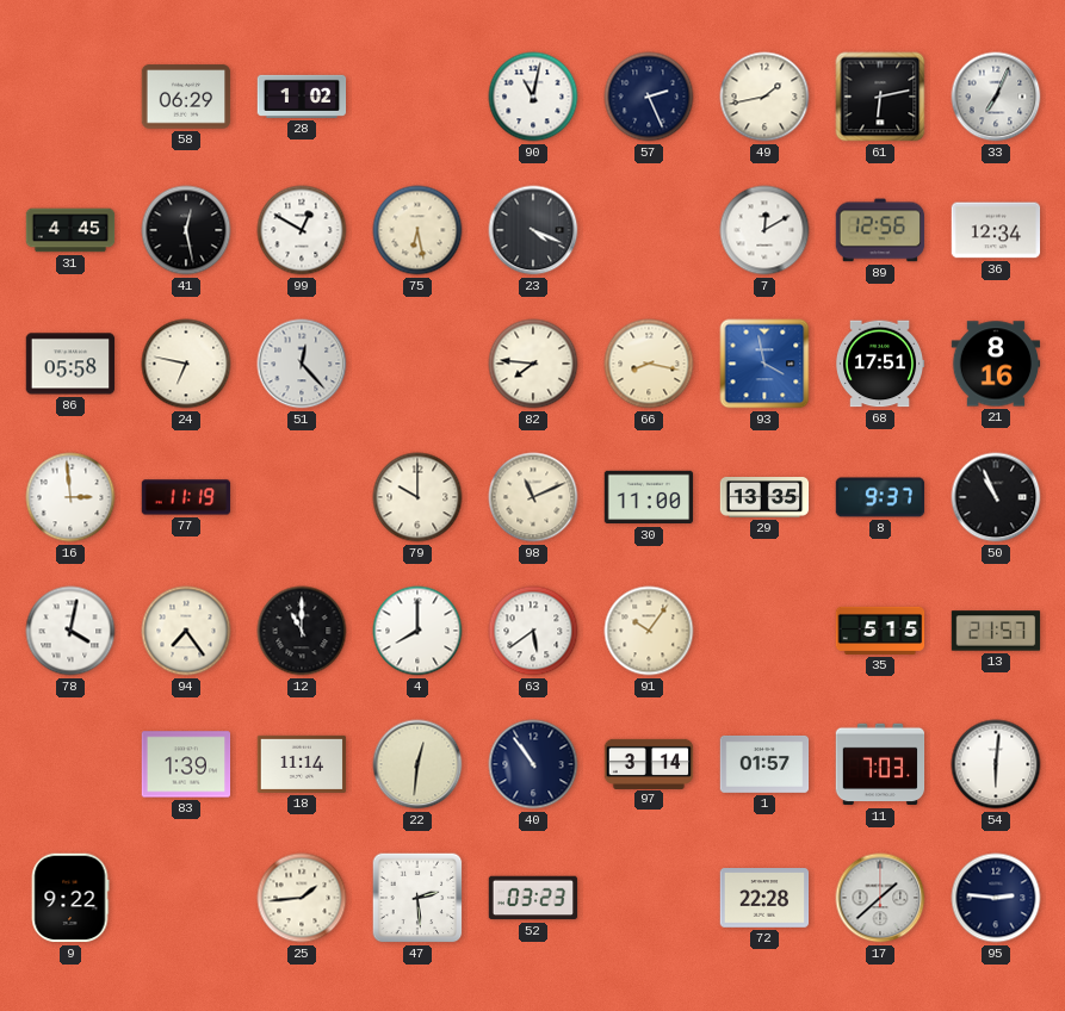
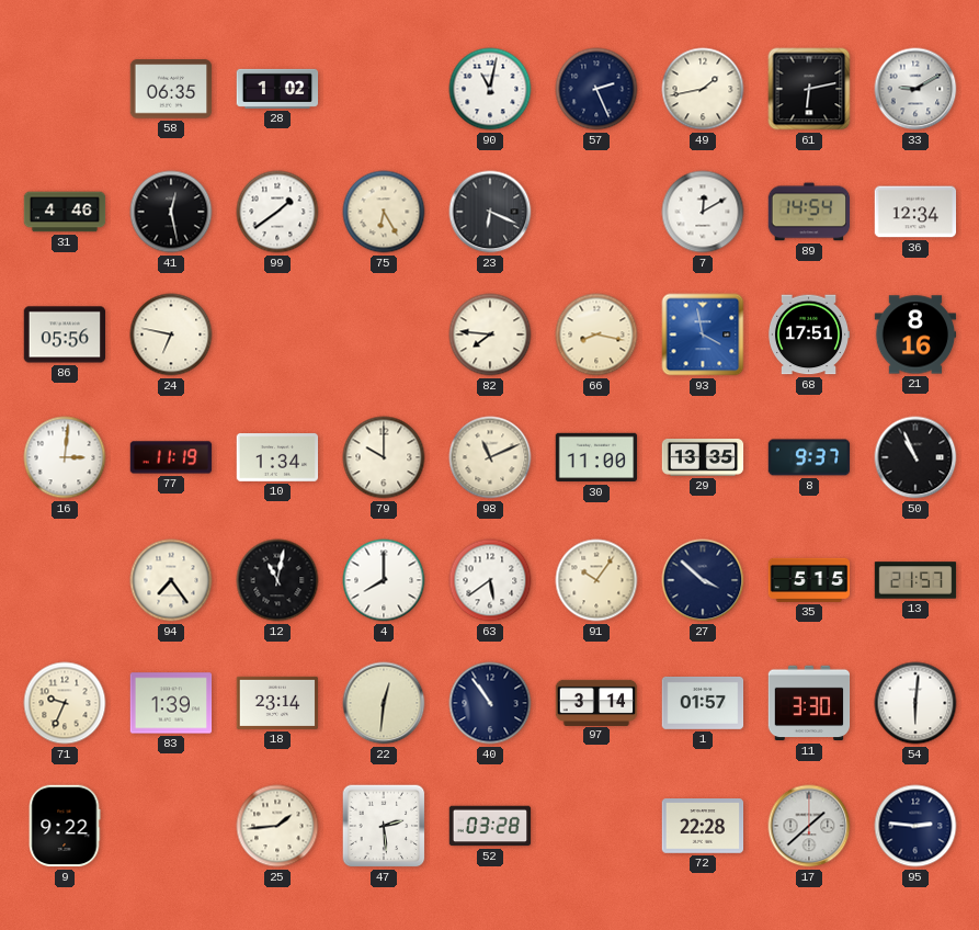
58: 06:29 -> 06:35 (171, 89)
33: 7:04 -> 9:10 (915, 89)
31: 4:45 -> 4:46 (65, 212)
99: 12:50 -> 1:39 (277, 212)
75: 6:28 -> 6:25 (384, 212)
23: 4:19 -> 6:19 (490, 212)
89: 12:56 -> 14:54 (809, 212)
86: 05:58 -> 05:56 (65, 334)
51: 12:23 -> none (302, 364)
16: 2:59 -> 3:01 (65, 457)
10: none -> 1:34 (277, 457)
78: 4:02 -> none (70, 631)
12: 11:00 -> 11:02 (277, 580)
27: none -> 3:52 (703, 580)
71: none -> 9:34 (65, 703)
18: 11:14 -> 23:14 (277, 703)
11: 7:03 -> 3:30 (809, 703)
52: 03:23 -> 03:28 (490, 826)
